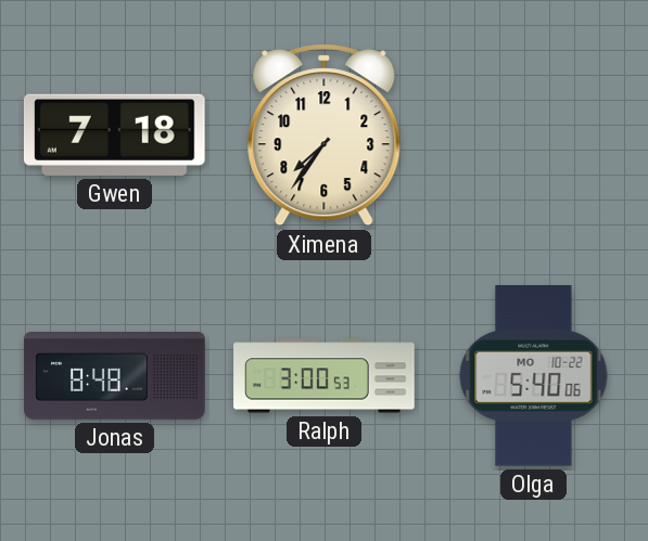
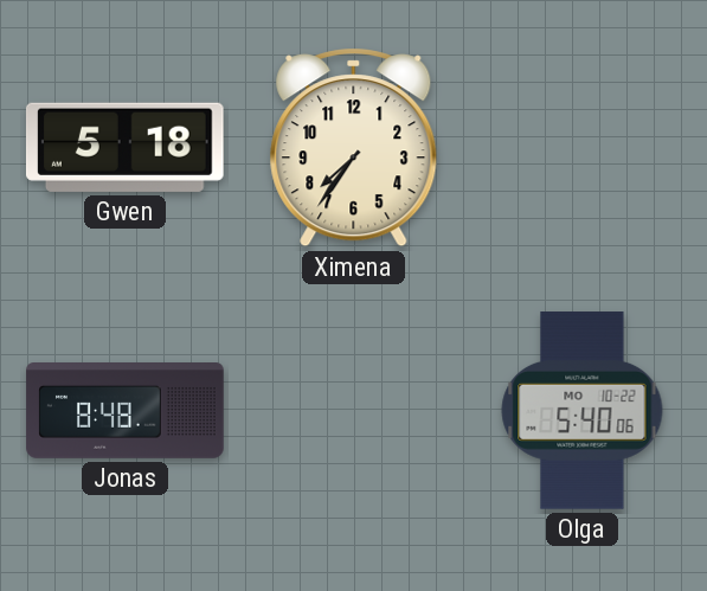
Gwen: 7:18 -> 5:18 (124, 147)
Ralph: 3:00 -> none (325, 376)
